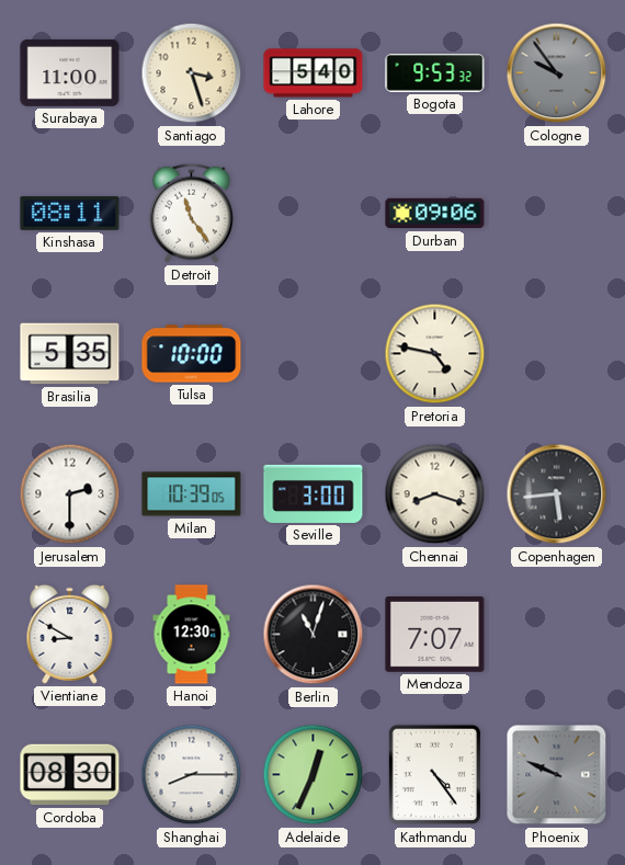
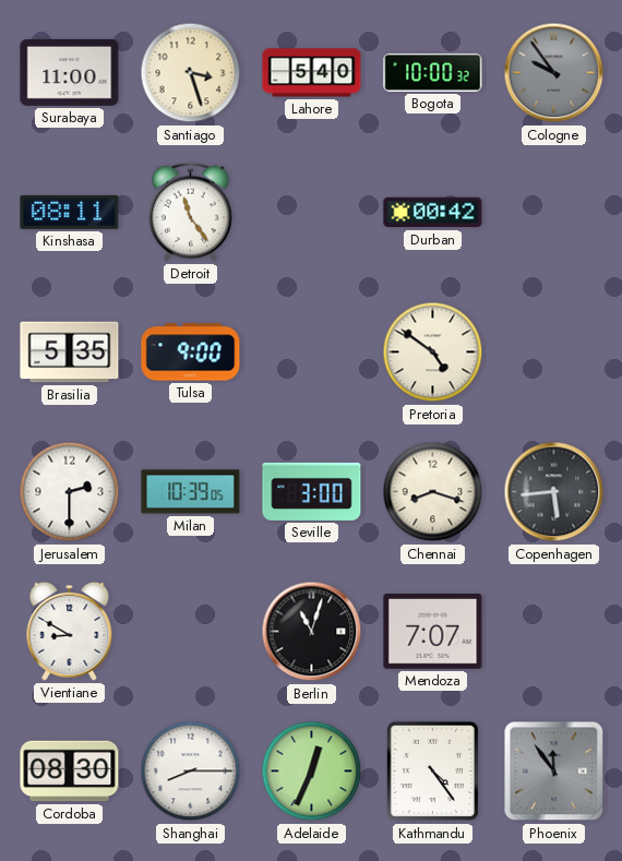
Bogota: 9:53 -> 10:00 (433, 72)
Durban: 09:06 -> 00:42 (433, 213)
Tulsa: 10:00 -> 9:00 (191, 352)
Pretoria: 4:47 -> 4:51 (433, 352)
Hanoi: 12:30 -> none (192, 635)
Phoenix: 9:49 -> 11:54 (554, 772)
